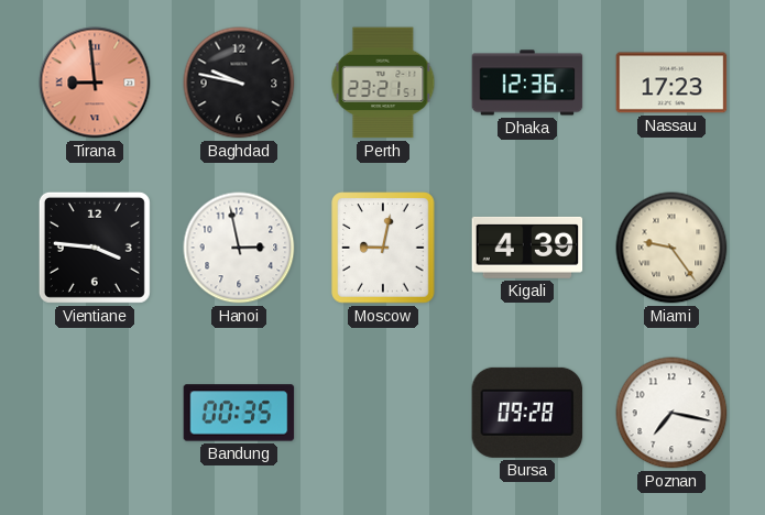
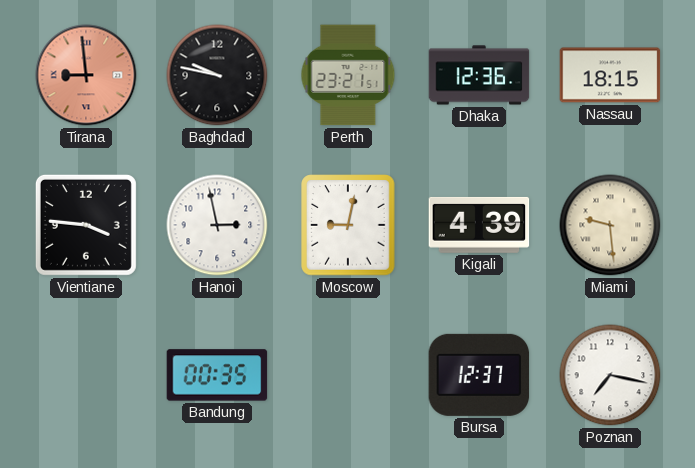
Nassau: 17:23 -> 18:15 (610, 75)
Miami: 9:24 -> 9:29 (610, 225)
Bursa: 09:28 -> 12:37 (479, 375)
